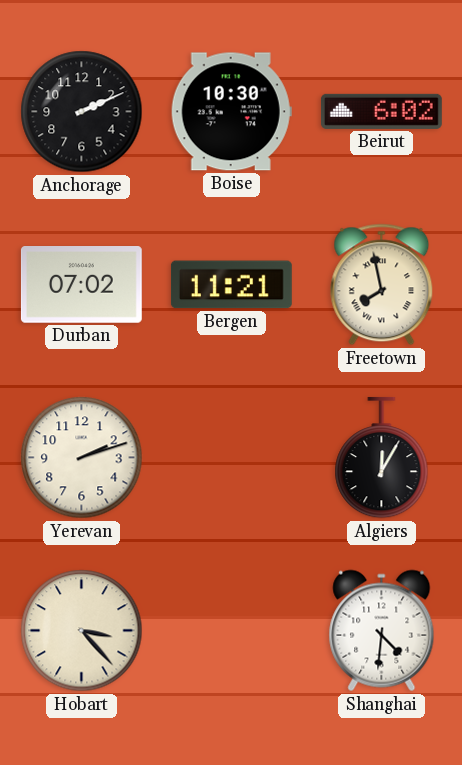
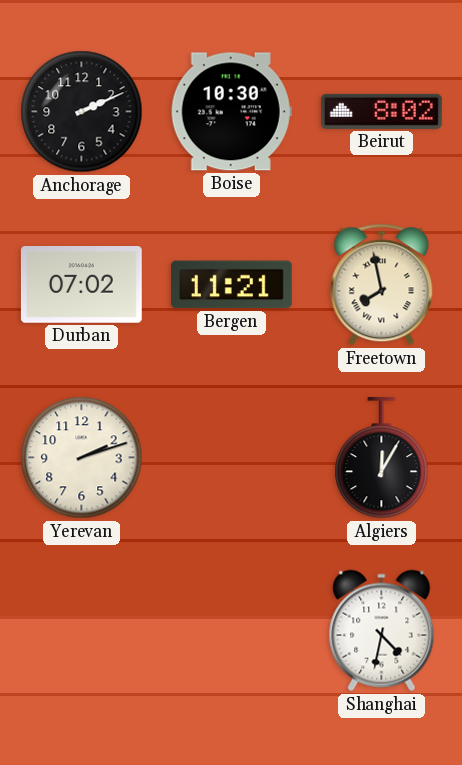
Beirut: 6:02 -> 8:02 (381, 111)
Hobart: 3:23 -> none (82, 631)
Shanghai: 4:31 -> 4:32 (382, 631)
